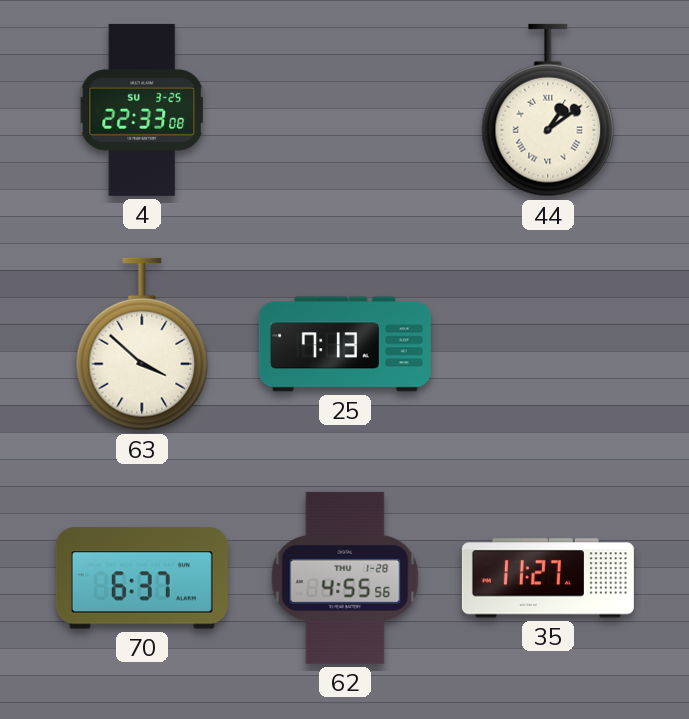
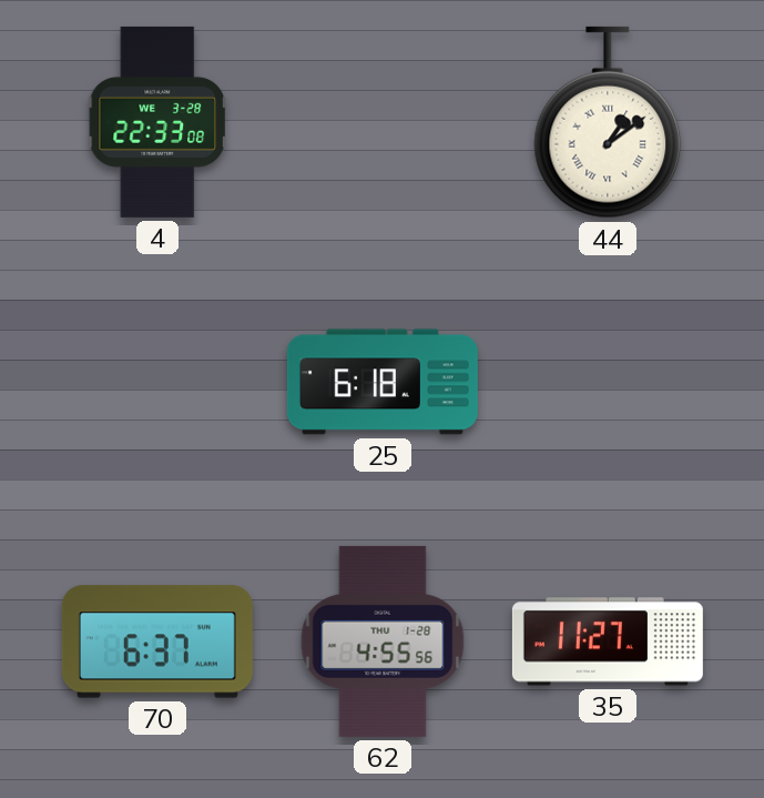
4 date: SU 3-25 -> WE 3-28 (157, 122)
63: 3:52 -> none (142, 344)
25: 7:13 -> 6:18 (383, 382)
